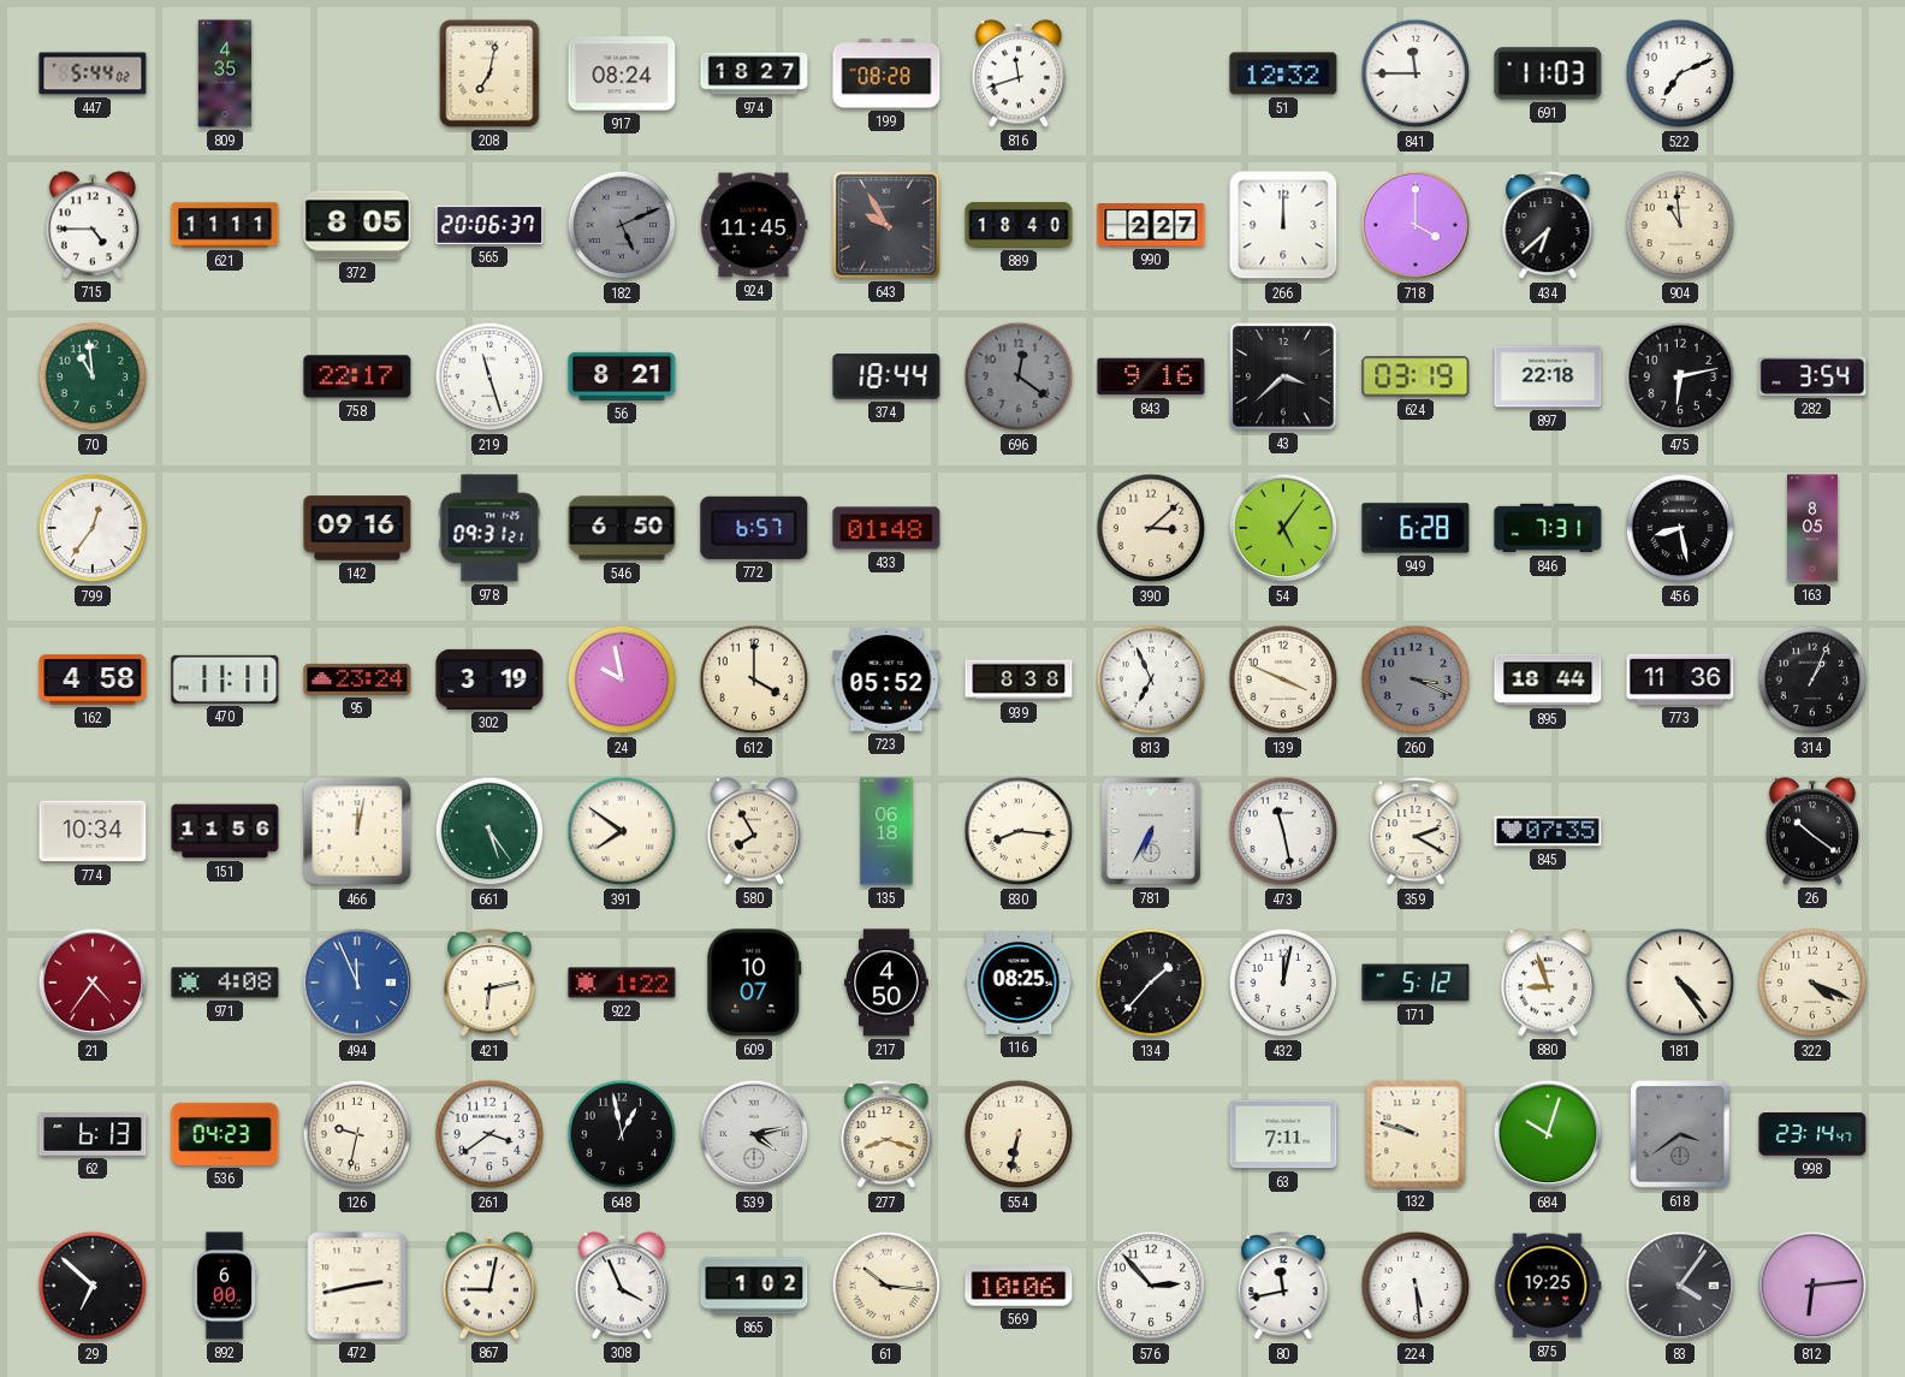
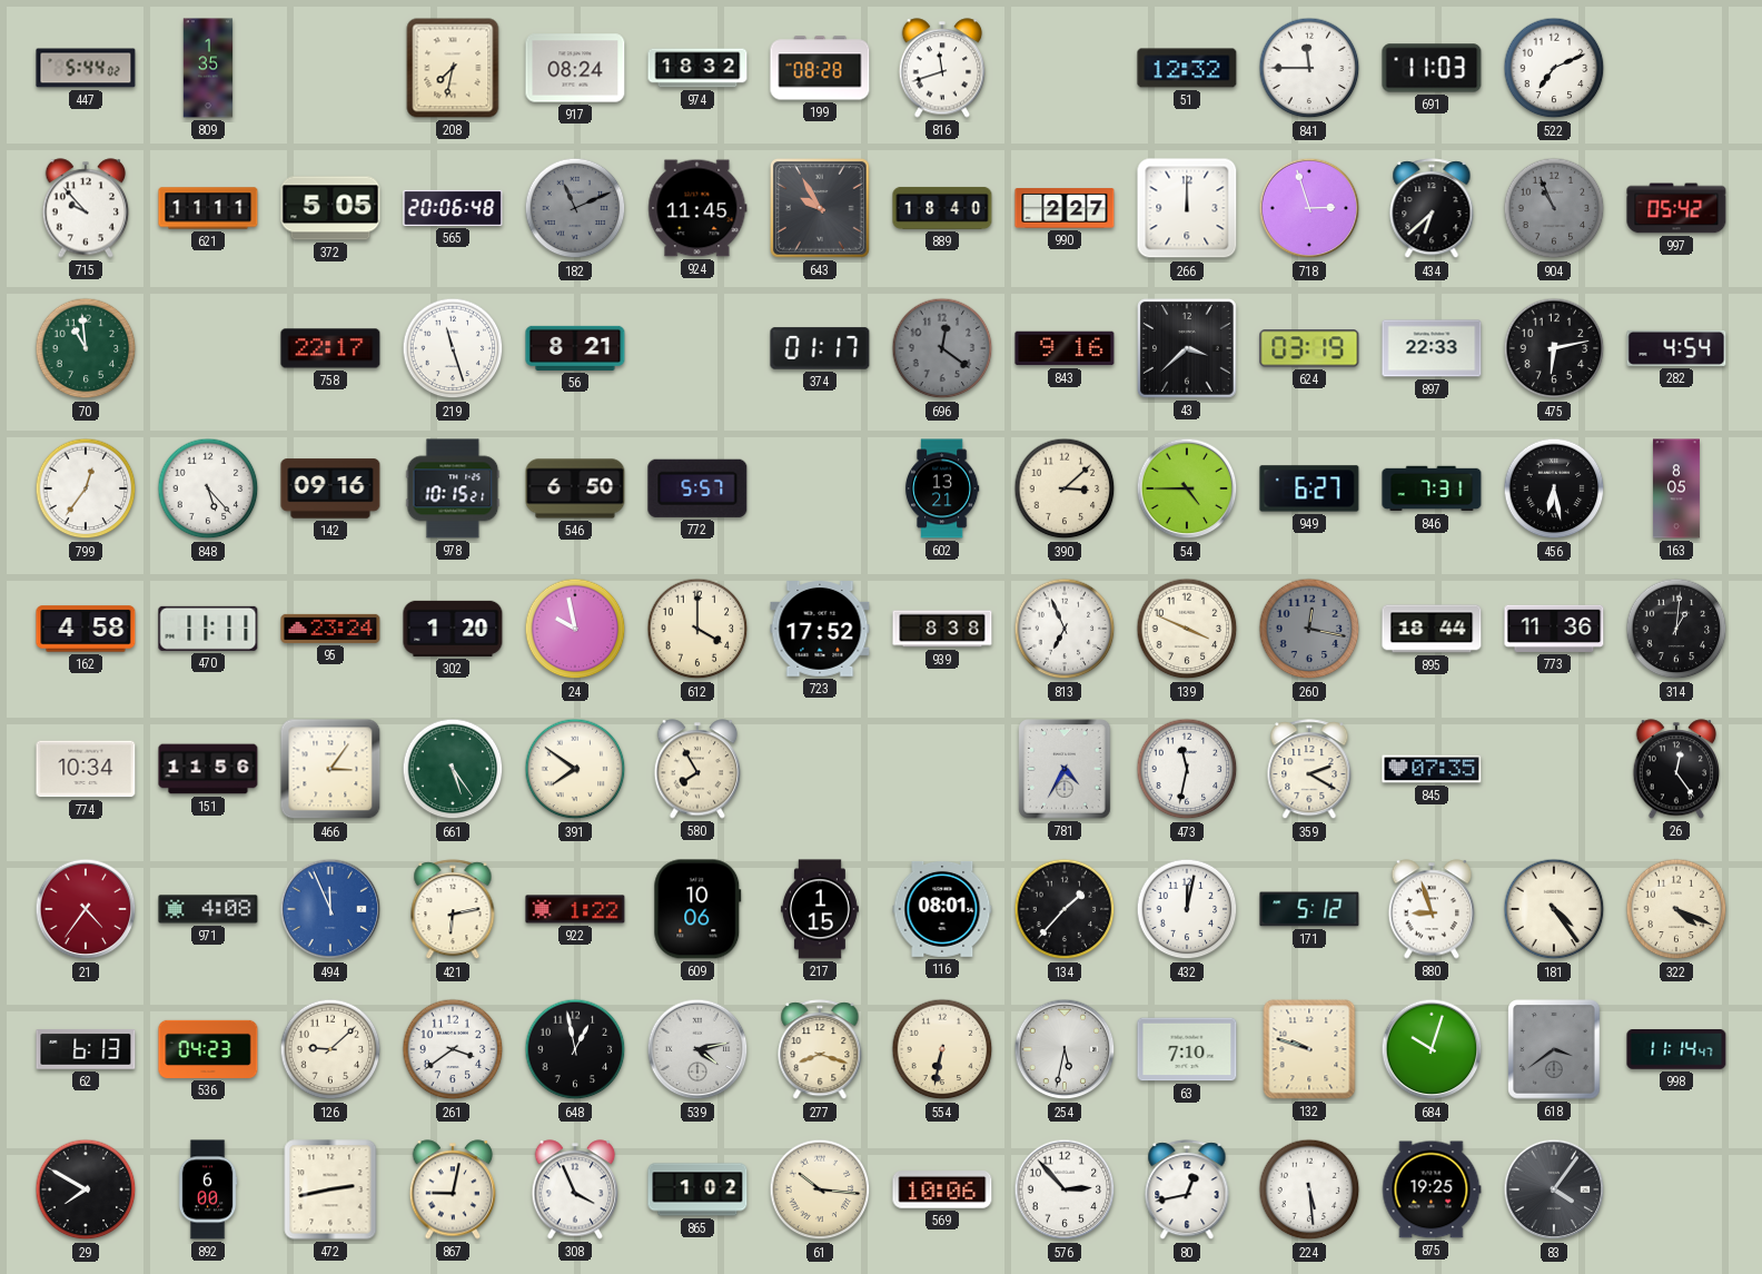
809: 4:35 -> 1:35 (208, 68)
208: 7:02 -> 7:32 (453, 68)
974: 18:27 -> 18:32 (697, 68)
715: 4:45 -> 9:53 (86, 208)
372: 8:05 -> 5:05 (330, 208)
565: 20:06:37 -> 20:06:48 (453, 208)
182: 5:11 -> 11:11 (575, 208)
718: 4:00 -> 2:57 (1309, 208)
904: 10:59 -> 10:56 (1554, 208)
904 dial: cream -> grey (1554, 208)
997: none -> 05:42 (1676, 208)
374: 18:44 -> 01:17 (820, 348)
897: 22:18 -> 22:33 (1432, 348)
282: 3:54 -> 4:54 (1676, 348)
848: none -> 5:23 (208, 488)
978: 09:31 -> 10:15 (453, 488)
772: 6:57 -> 5:57 (697, 488)
433: 01:48 -> none (886, 528)
602: none -> 13:21 (942, 488)
54: 5:06 -> 4:45 (1187, 488)
949: 6:28 -> 6:27 (1309, 488)
456: 8:28 -> 6:28 (1554, 488)
302: 3:19 -> 1:20 (453, 629)
723: 05:52 -> 17:52 (820, 629)
260: 3:19 -> 12:17 (1309, 629)
314: 1:04 -> 1:01 (1676, 629)
466: 12:02 -> 3:06 (330, 769)
135: 06:18 -> none (886, 831)
830: 8:16 -> none (1019, 831)
781: 6:35 -> 4:35 (1065, 769)
473: 11:28 -> 11:32 (1187, 769)
26: 10:21 -> 12:24 (1676, 769)
609: 10:07 -> 10:06 (697, 909)
217: 4:50 -> 1:15 (820, 909)
116: 08:25 -> 08:01 (942, 909)
126: 9:32 -> 9:08 (330, 1049)
254: none -> 5:32 (1065, 1049)
63: 7:11 -> 7:10 (1187, 1049)
998: 23:14 -> 11:14 (1676, 1049)
29: 6:52 -> 7:50 (86, 1189)
80: 11:43 -> 12:43 (1187, 1191)
812: 6:14 -> none (1812, 1286)
